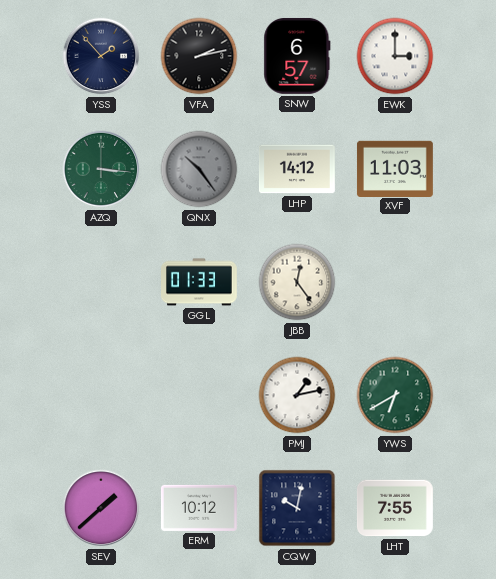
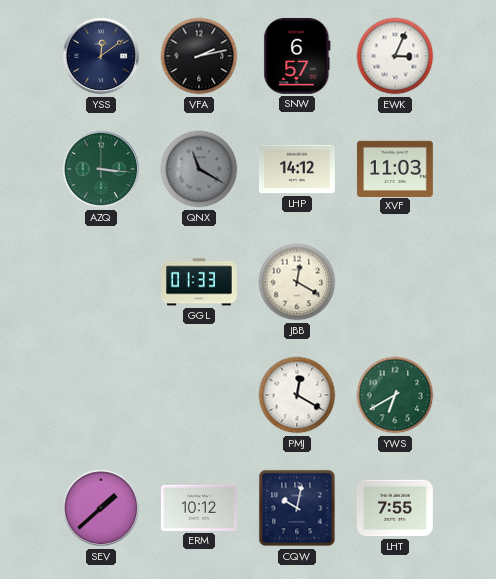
YSS: 1:53 -> 12:09 (101, 56)
EWK: 3:00 -> 3:04 (395, 56)
QNX: 10:24 -> 11:20 (199, 169)
JBB: 12:24 -> 12:20 (297, 282)
PMJ: 1:13 -> 12:20 (297, 395)
